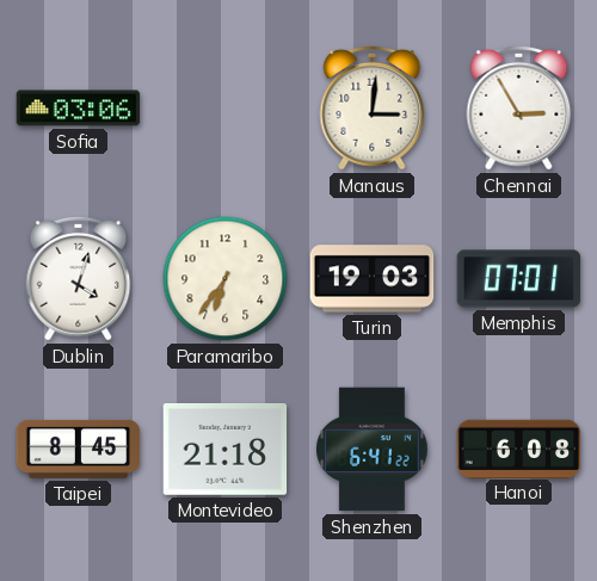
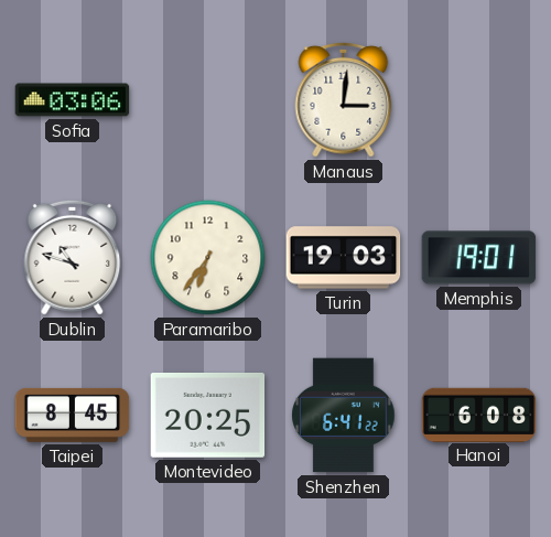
Chennai: 2:55 -> none (519, 107)
Dublin: 4:03 -> 10:48 (73, 257)
Memphis: 07:01 -> 19:01 (479, 258)
Montevideo: 21:18 -> 20:25 (208, 415)
